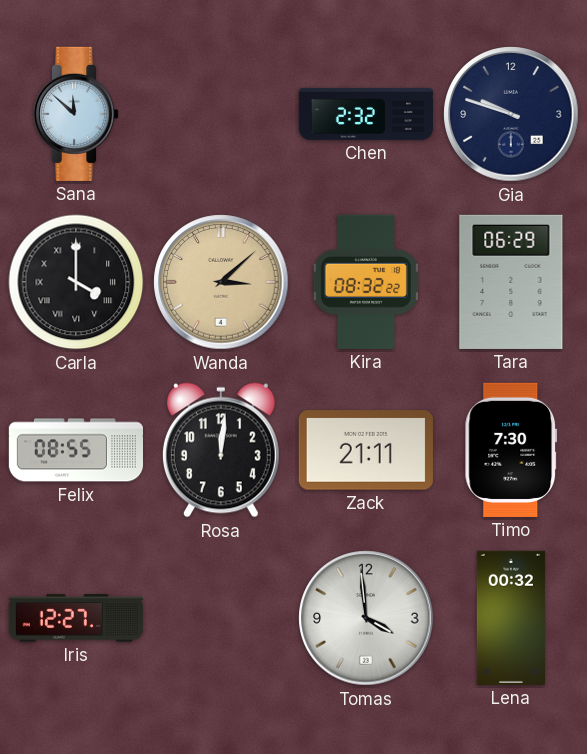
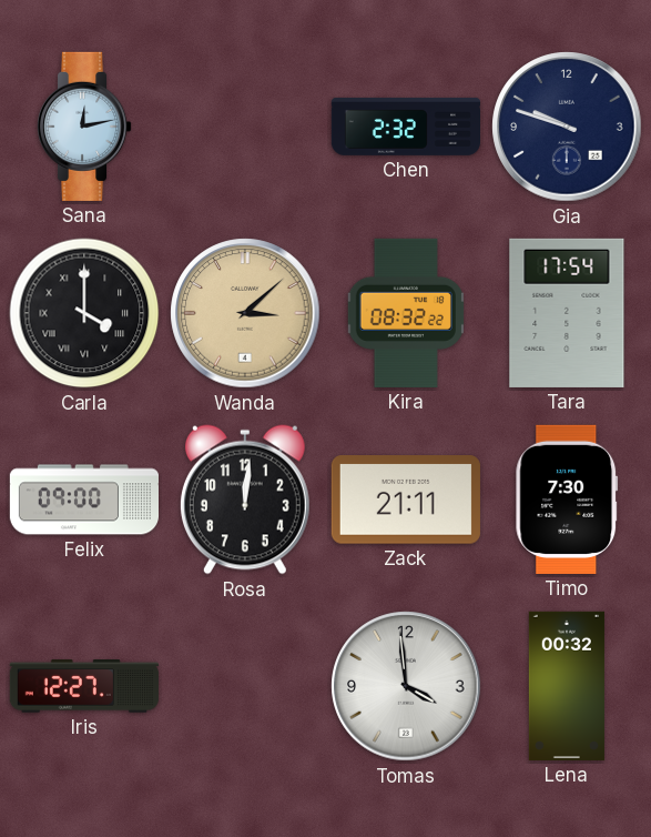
Sana: 11:52 -> 12:13 (84, 127)
Tara: 06:29 -> 17:54 (567, 313)
Felix: 08:55 -> 09:00 (83, 500)
